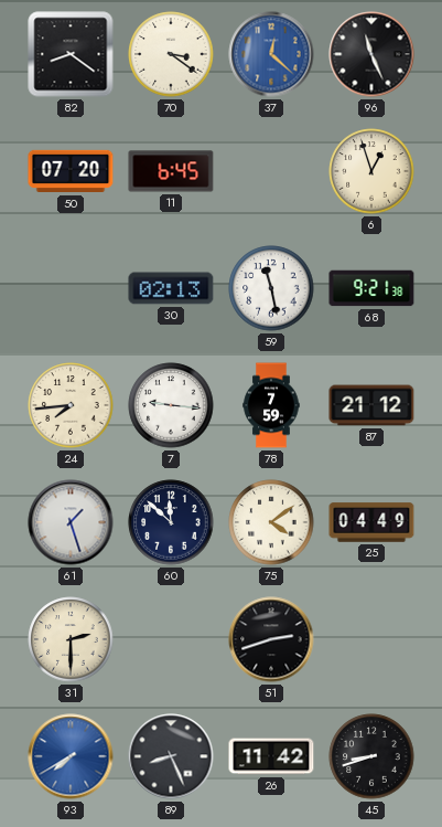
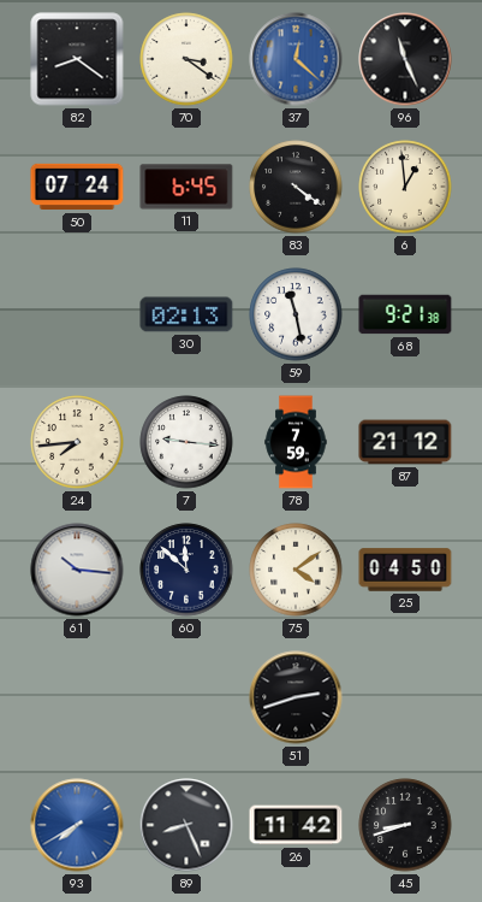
50: 07:20 -> 07:24 (77, 187)
83: none -> 4:21 (296, 187)
6: 12:57 -> 12:59 (405, 187)
61: 1:27 -> 10:16 (77, 570)
25: 04:49 -> 04:50 (405, 570)
31: 2:30 -> none (71, 639)
